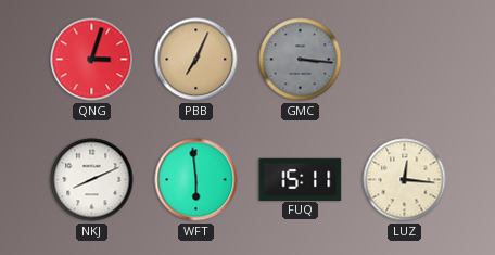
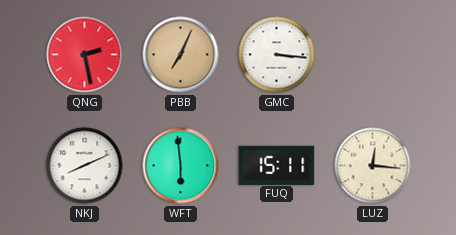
QNG: 3:03 -> 2:28 (85, 55)
GMC dial: grey -> white (277, 55)
